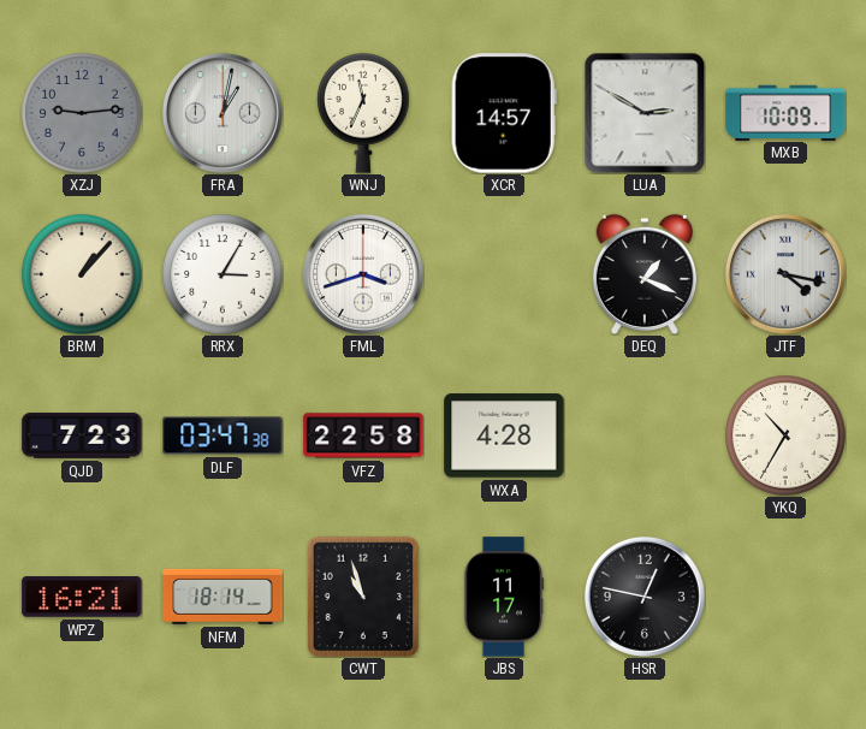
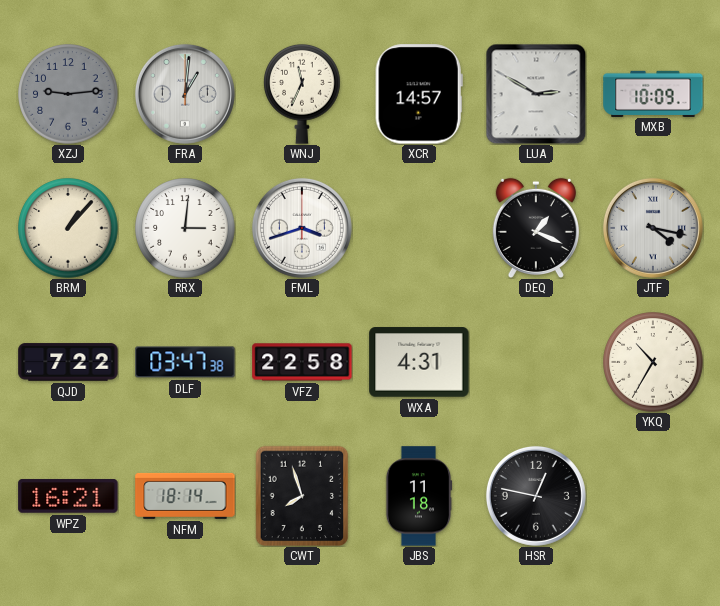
FRA: 1:02 -> 1:01 (185, 94)
RRX: 3:05 -> 3:01 (185, 228)
QJD: 7:23 -> 7:22 (68, 362)
WXA: 4:28 -> 4:31 (419, 362)
CWT: 10:57 -> 7:57 (302, 496)
JBS: 11:17 -> 11:18 (419, 496)
